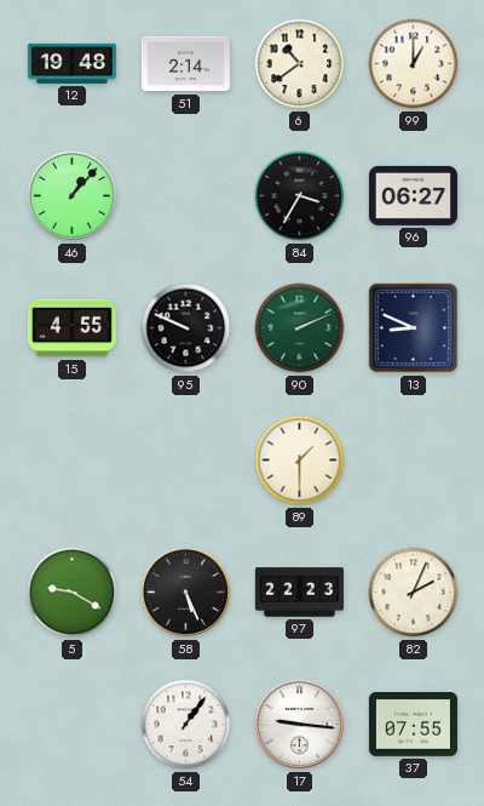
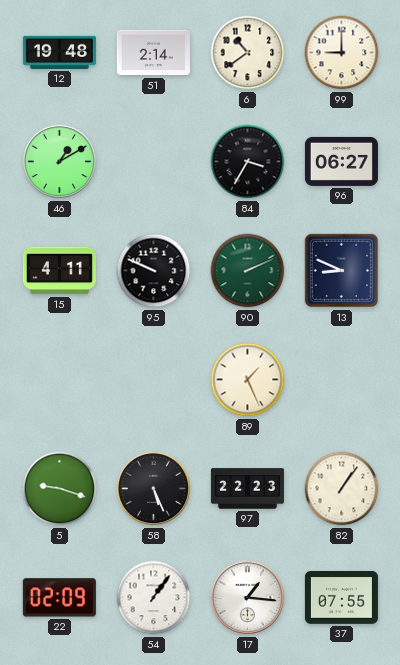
99: 1:00 -> 9:00 (342, 53)
46: 1:07 -> 1:10 (60, 162)
15: 4:55 -> 4:11 (59, 271)
89: 1:30 -> 1:26 (248, 380)
5: 9:20 -> 9:18 (60, 489)
82: 2:04 -> 1:06 (342, 489)
22: none -> 02:09 (59, 598)
17: 9:16 -> 1:16 (248, 598)
